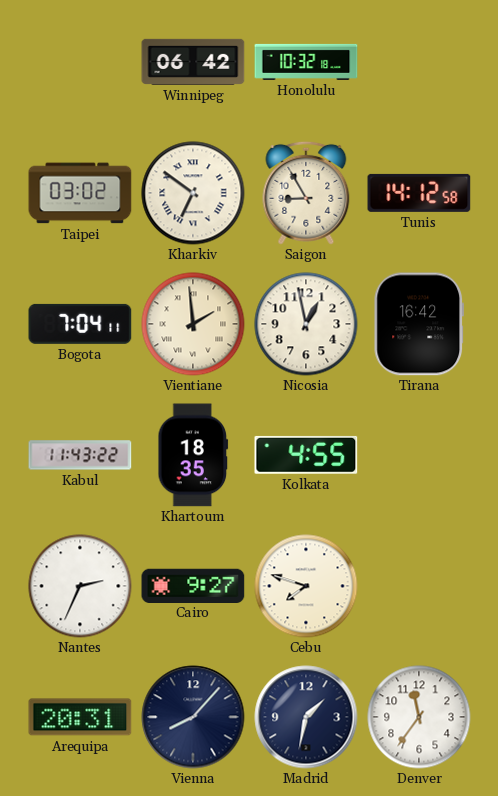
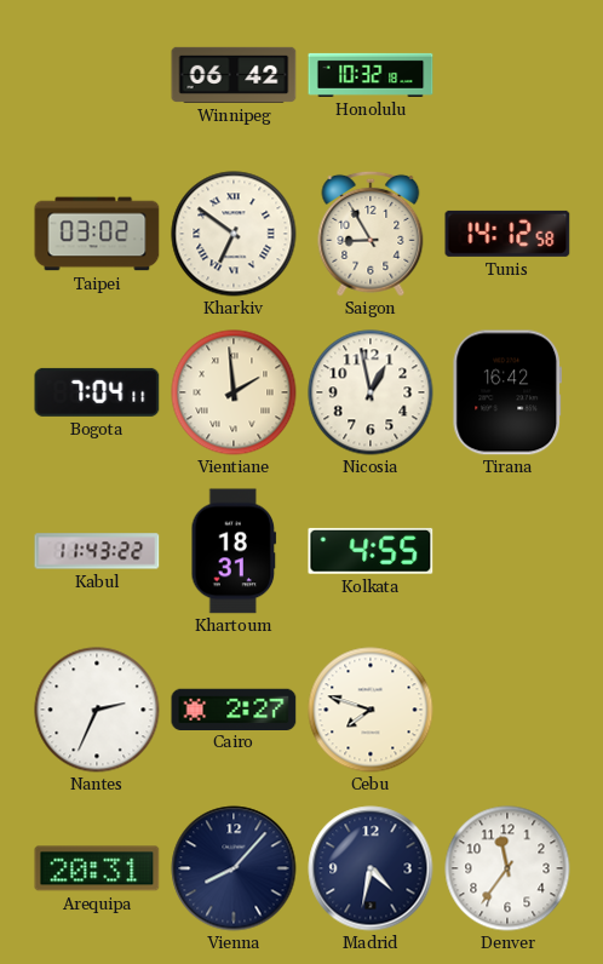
Khartoum: 18:35 -> 18:31 (234, 551)
Cairo: 9:27 -> 2:27 (234, 708)
Madrid: 1:32 -> 4:32 (371, 868)
